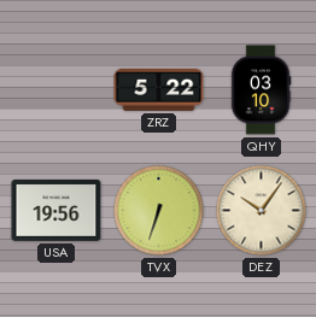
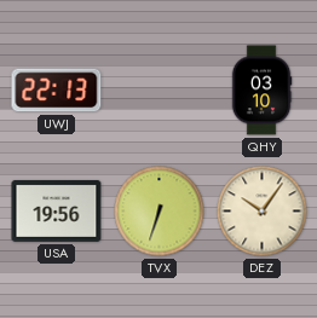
UWJ: none -> 22:13 (57, 91)
ZRZ: 5:22 -> none (159, 89)
